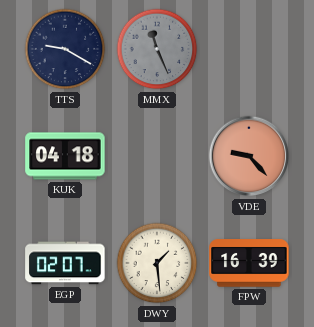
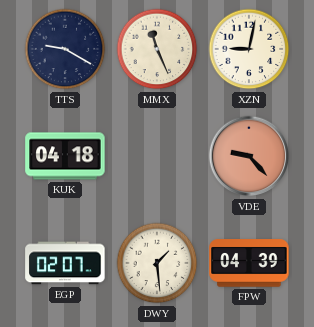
MMX dial: grey -> cream (157, 49)
XZN: none -> 9:02 (249, 49)
FPW: 16:39 -> 04:39 (249, 263)
